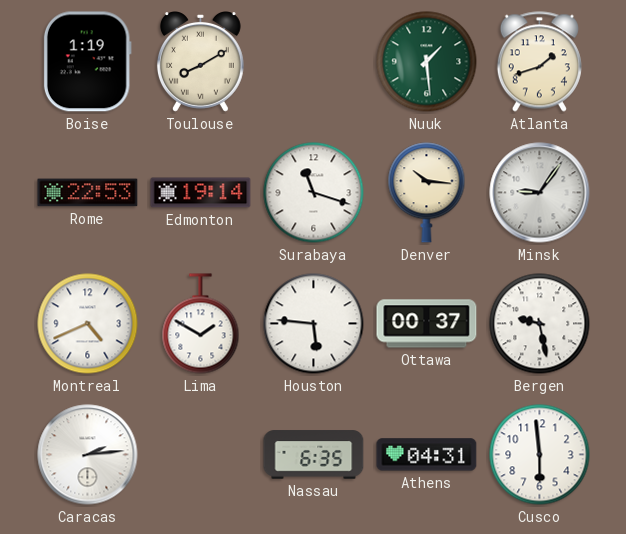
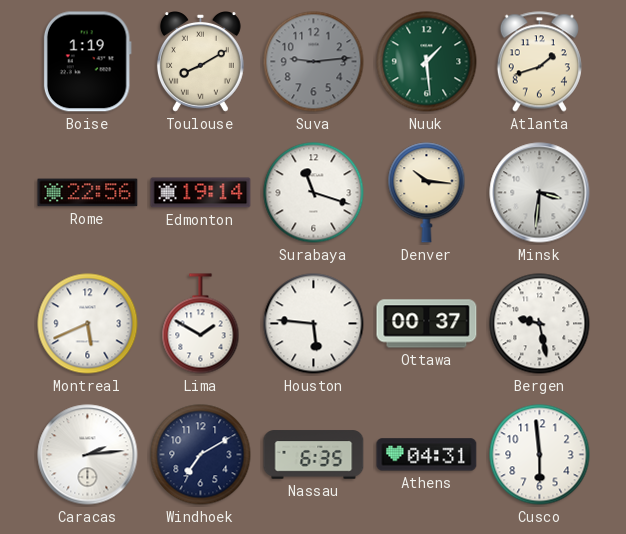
Suva: none -> 9:14 (314, 62)
Rome: 22:53 -> 22:56 (88, 193)
Minsk: 9:06 -> 3:31 (540, 193)
Montreal: 4:41 -> 5:41 (88, 324)
Windhoek: none -> 7:10 (201, 455)
